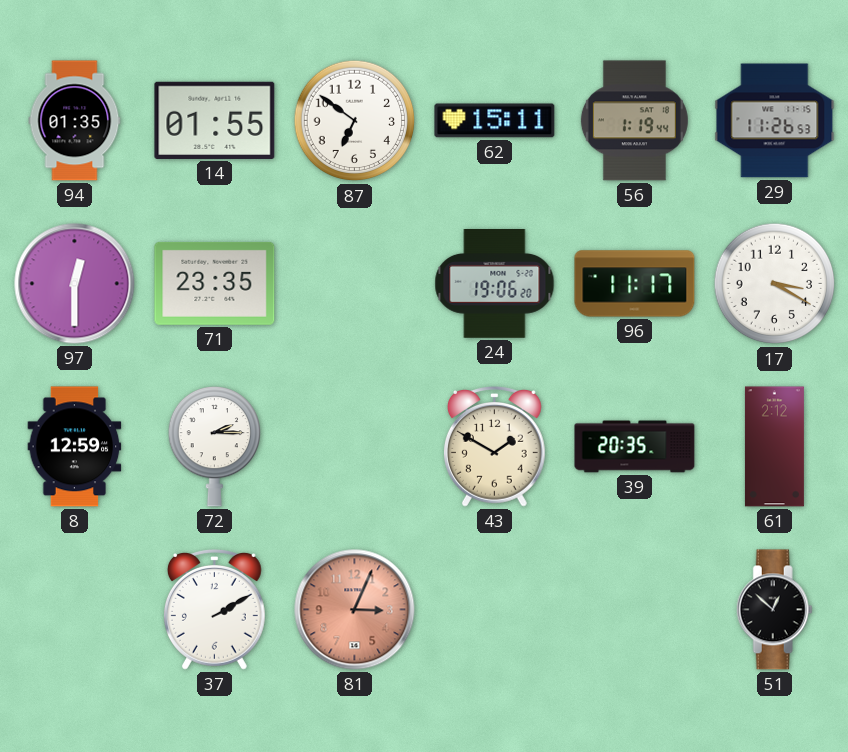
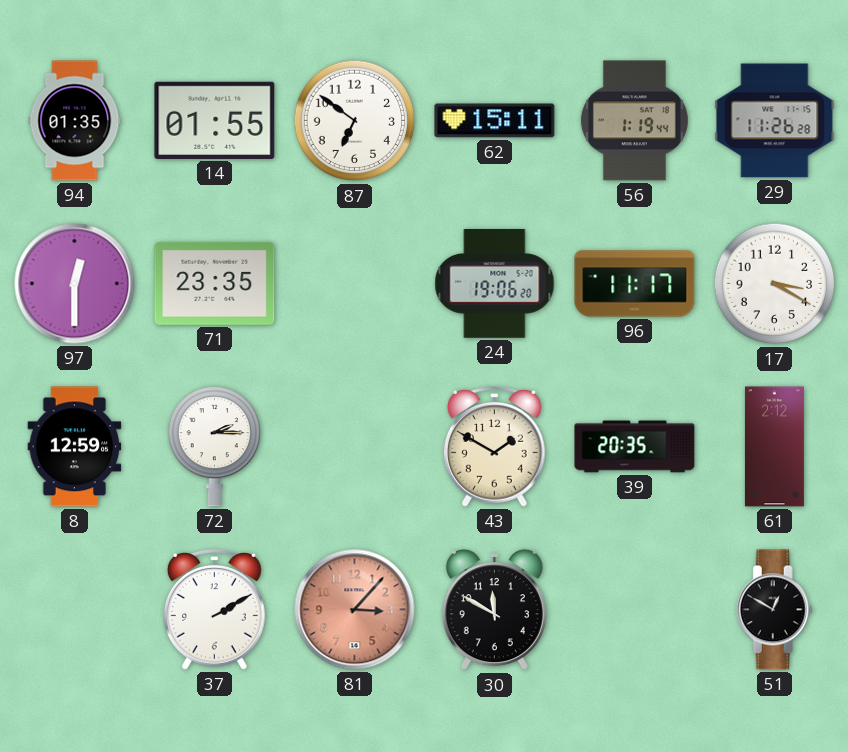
29: 11:26:53 -> 11:26:28 (775, 121)
81: 3:04 -> 3:07 (355, 610)
30: none -> 11:50 (494, 610)
51: 12:52 -> 12:50 (774, 610)
